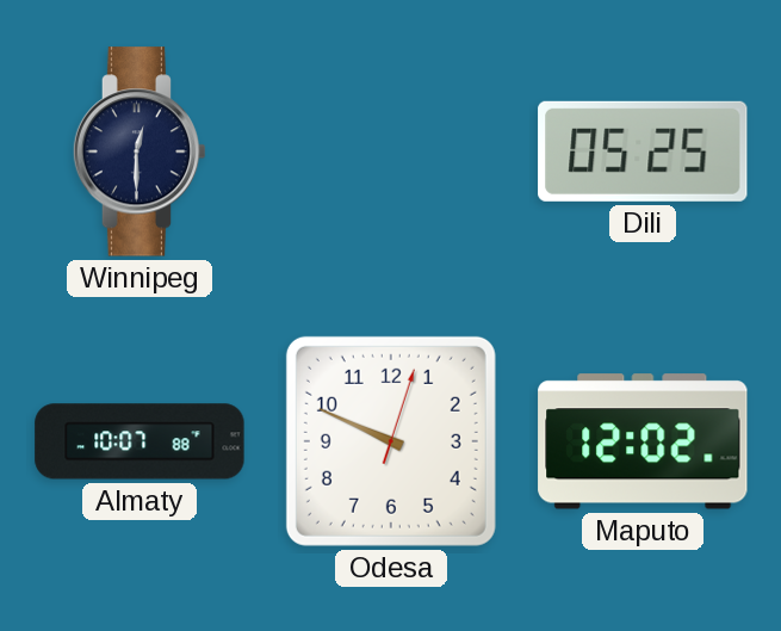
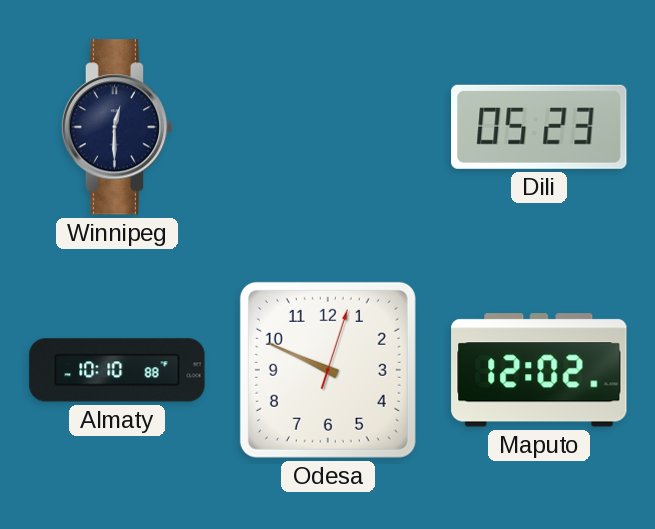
Dili: 05:25 -> 05:23 (539, 127)
Almaty: 10:07 -> 10:10 (117, 370)
